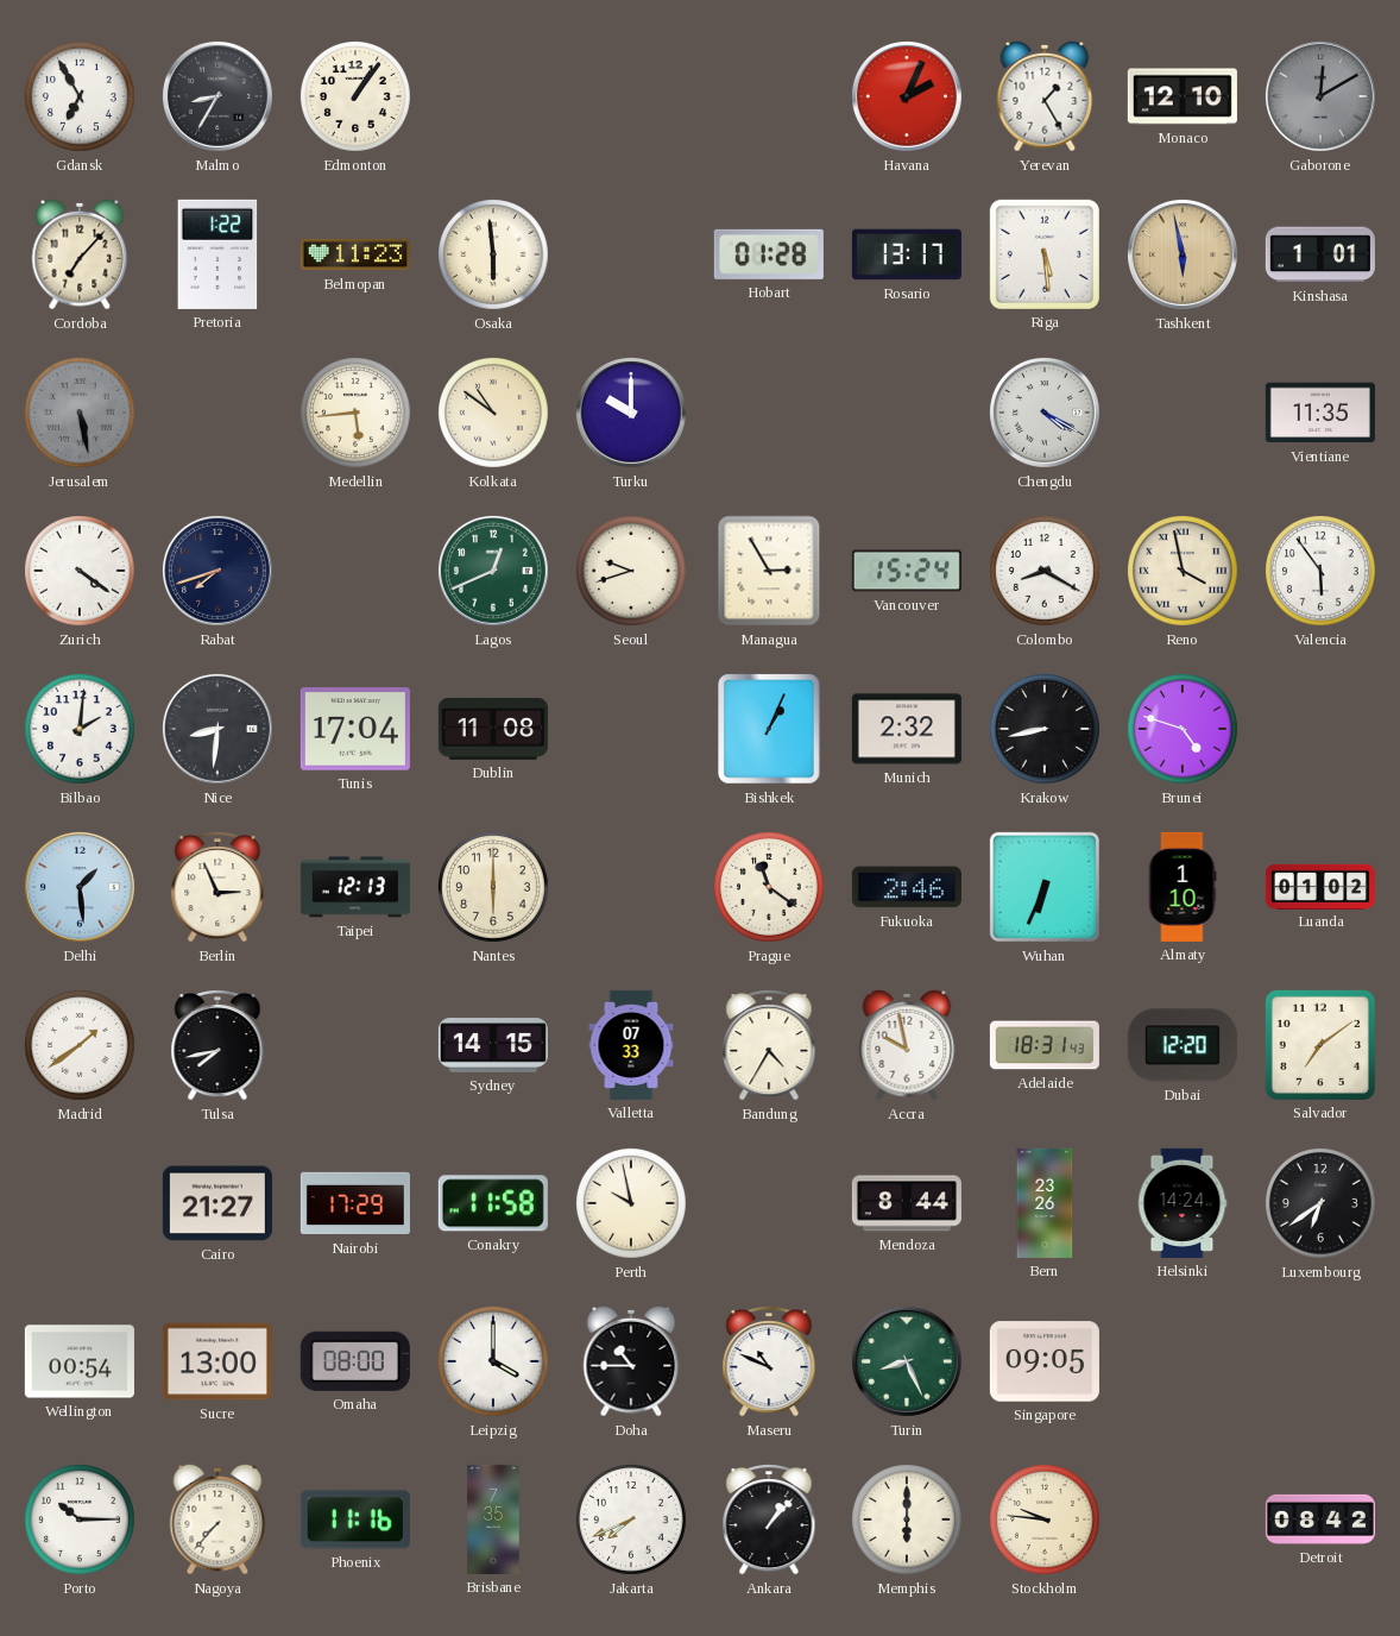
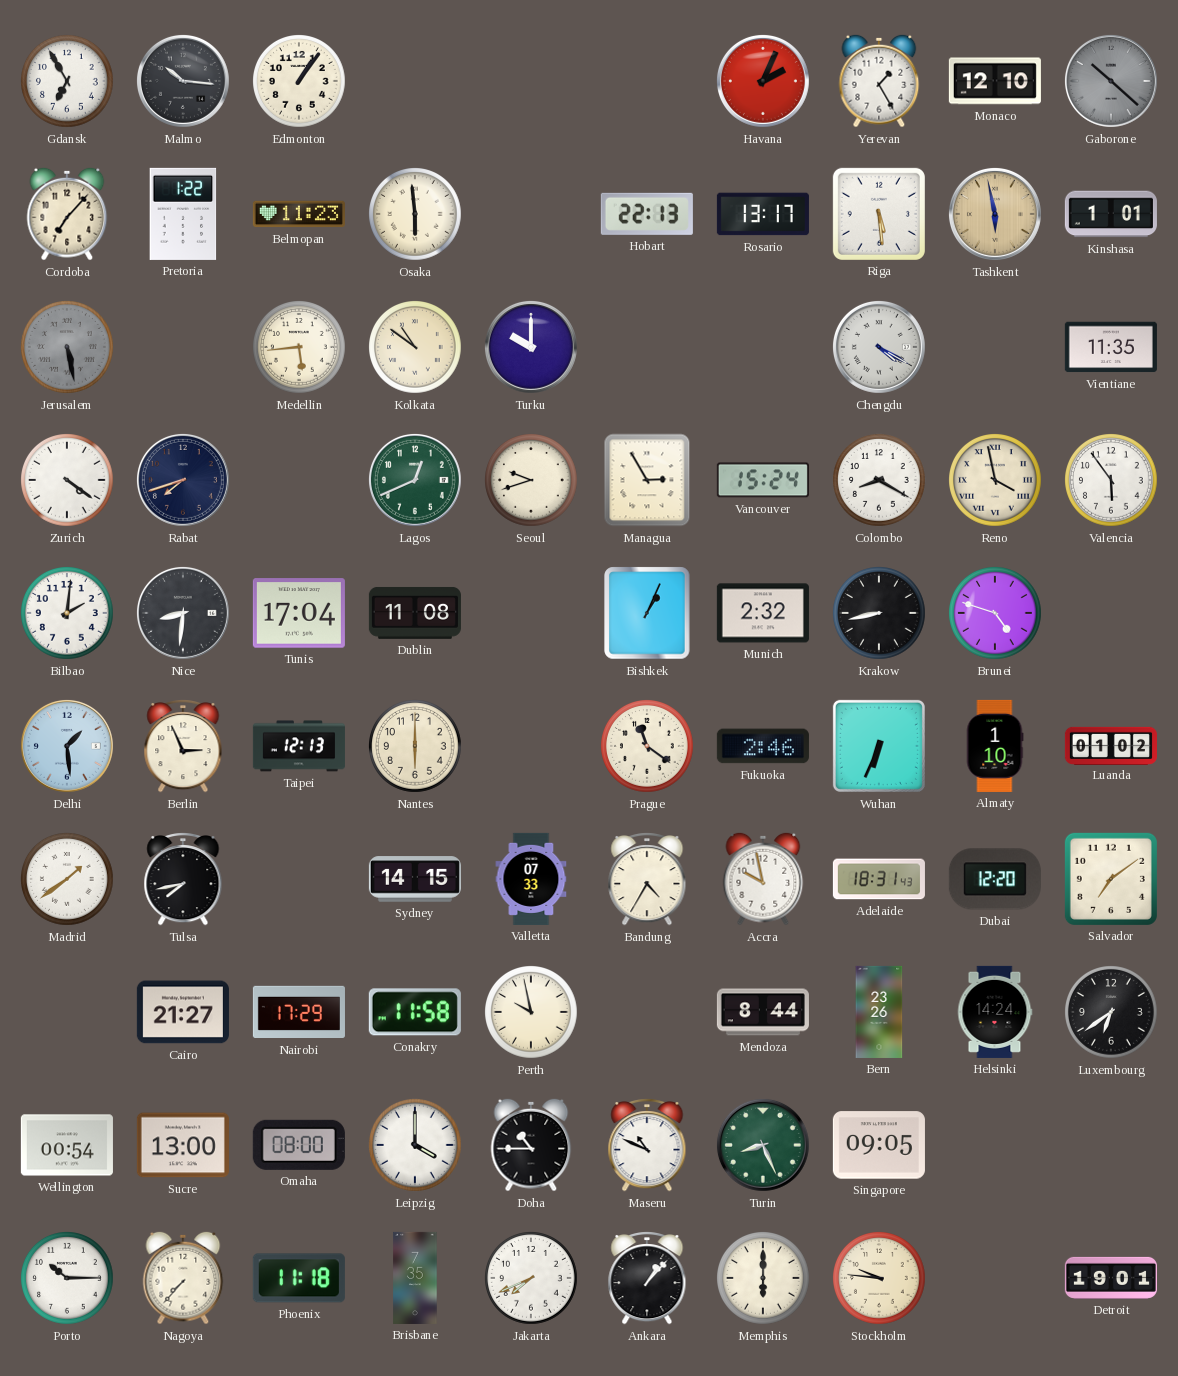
Malmo: 8:35 -> 10:16 (183, 81)
Gaborone: 12:10 -> 10:22 (1111, 81)
Hobart: 01:28 -> 22:13 (647, 214)
Phoenix: 11:16 -> 11:18 (299, 1278)
Detroit: 08:42 -> 19:01 (1111, 1278)
